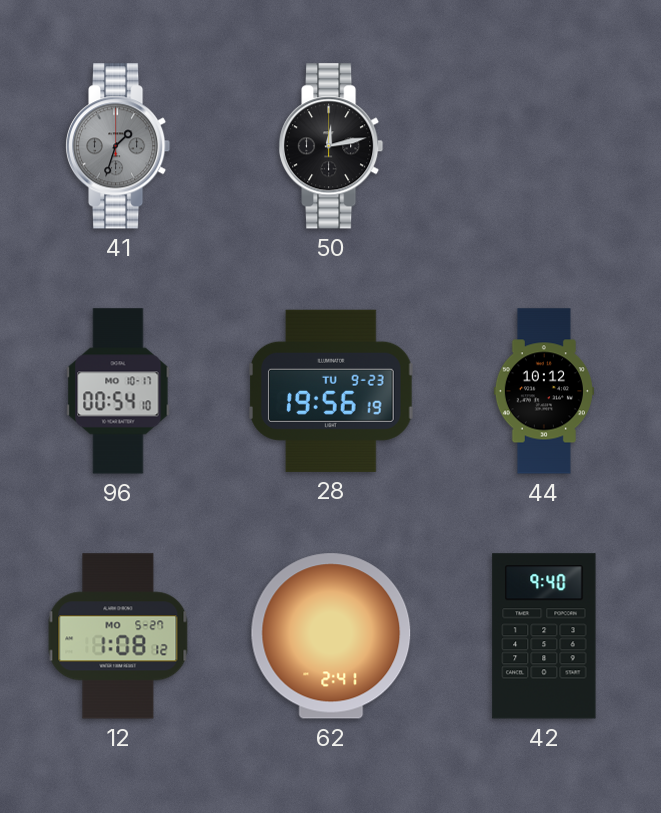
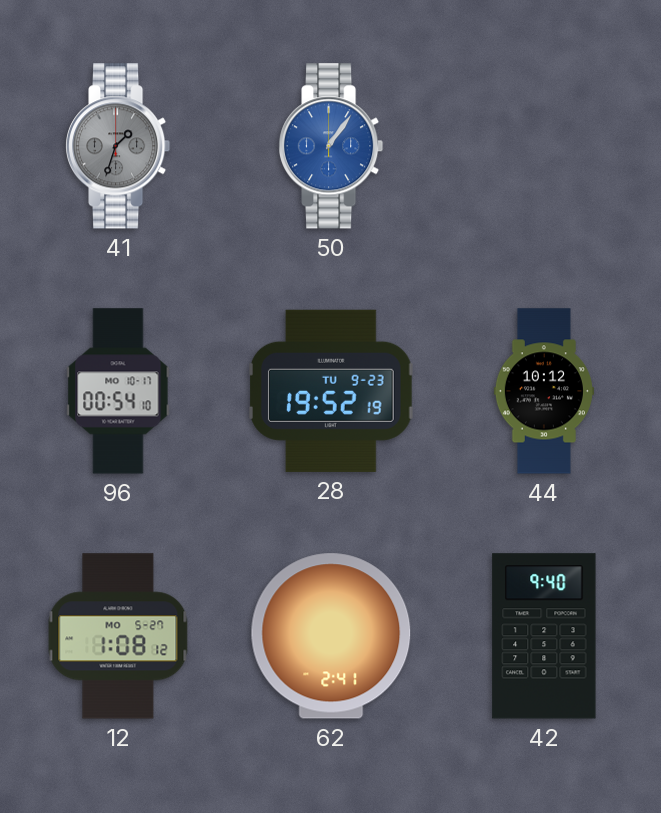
50: 12:13 -> 1:06 (332, 146)
50 dial: black -> blue (332, 146)
28: 19:56 -> 19:52 (332, 391)
